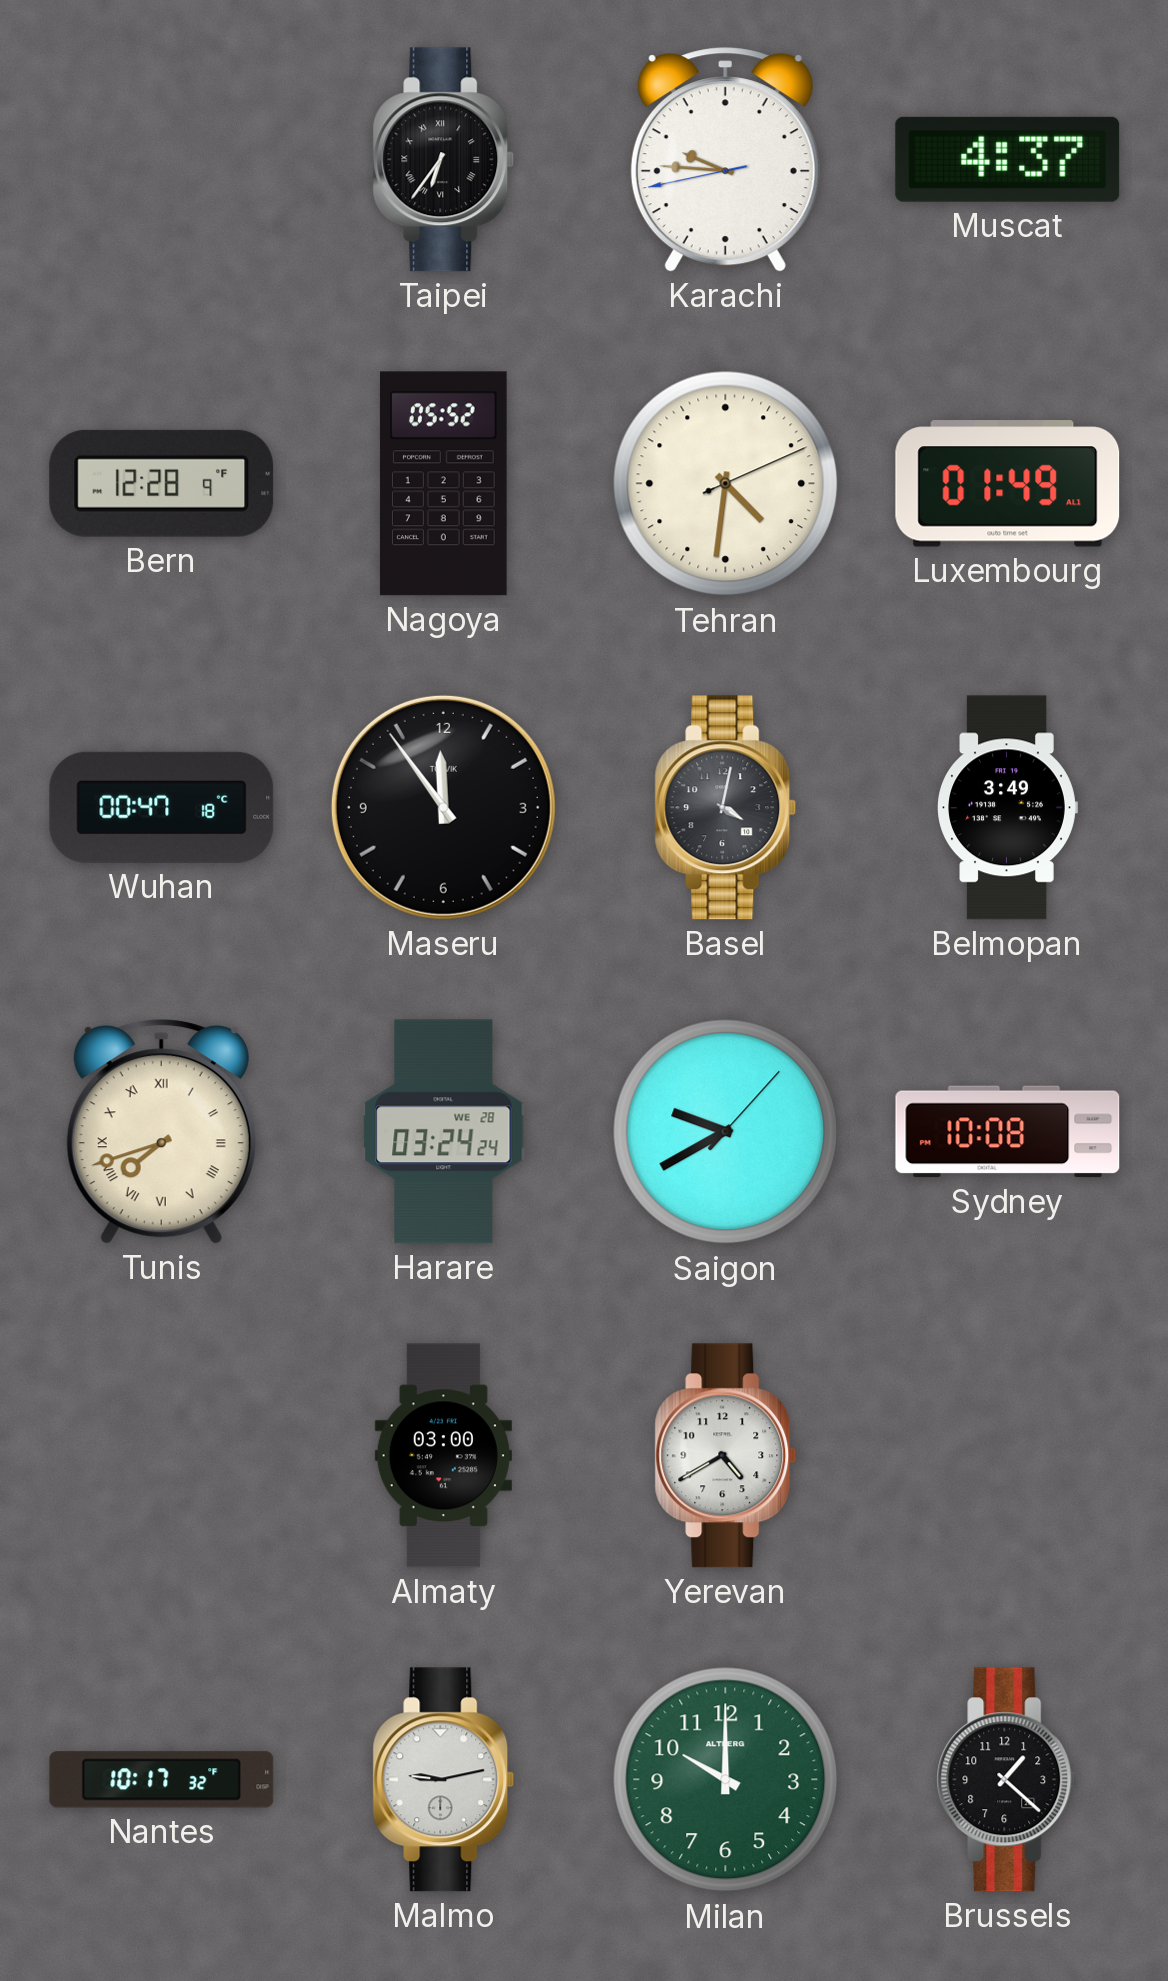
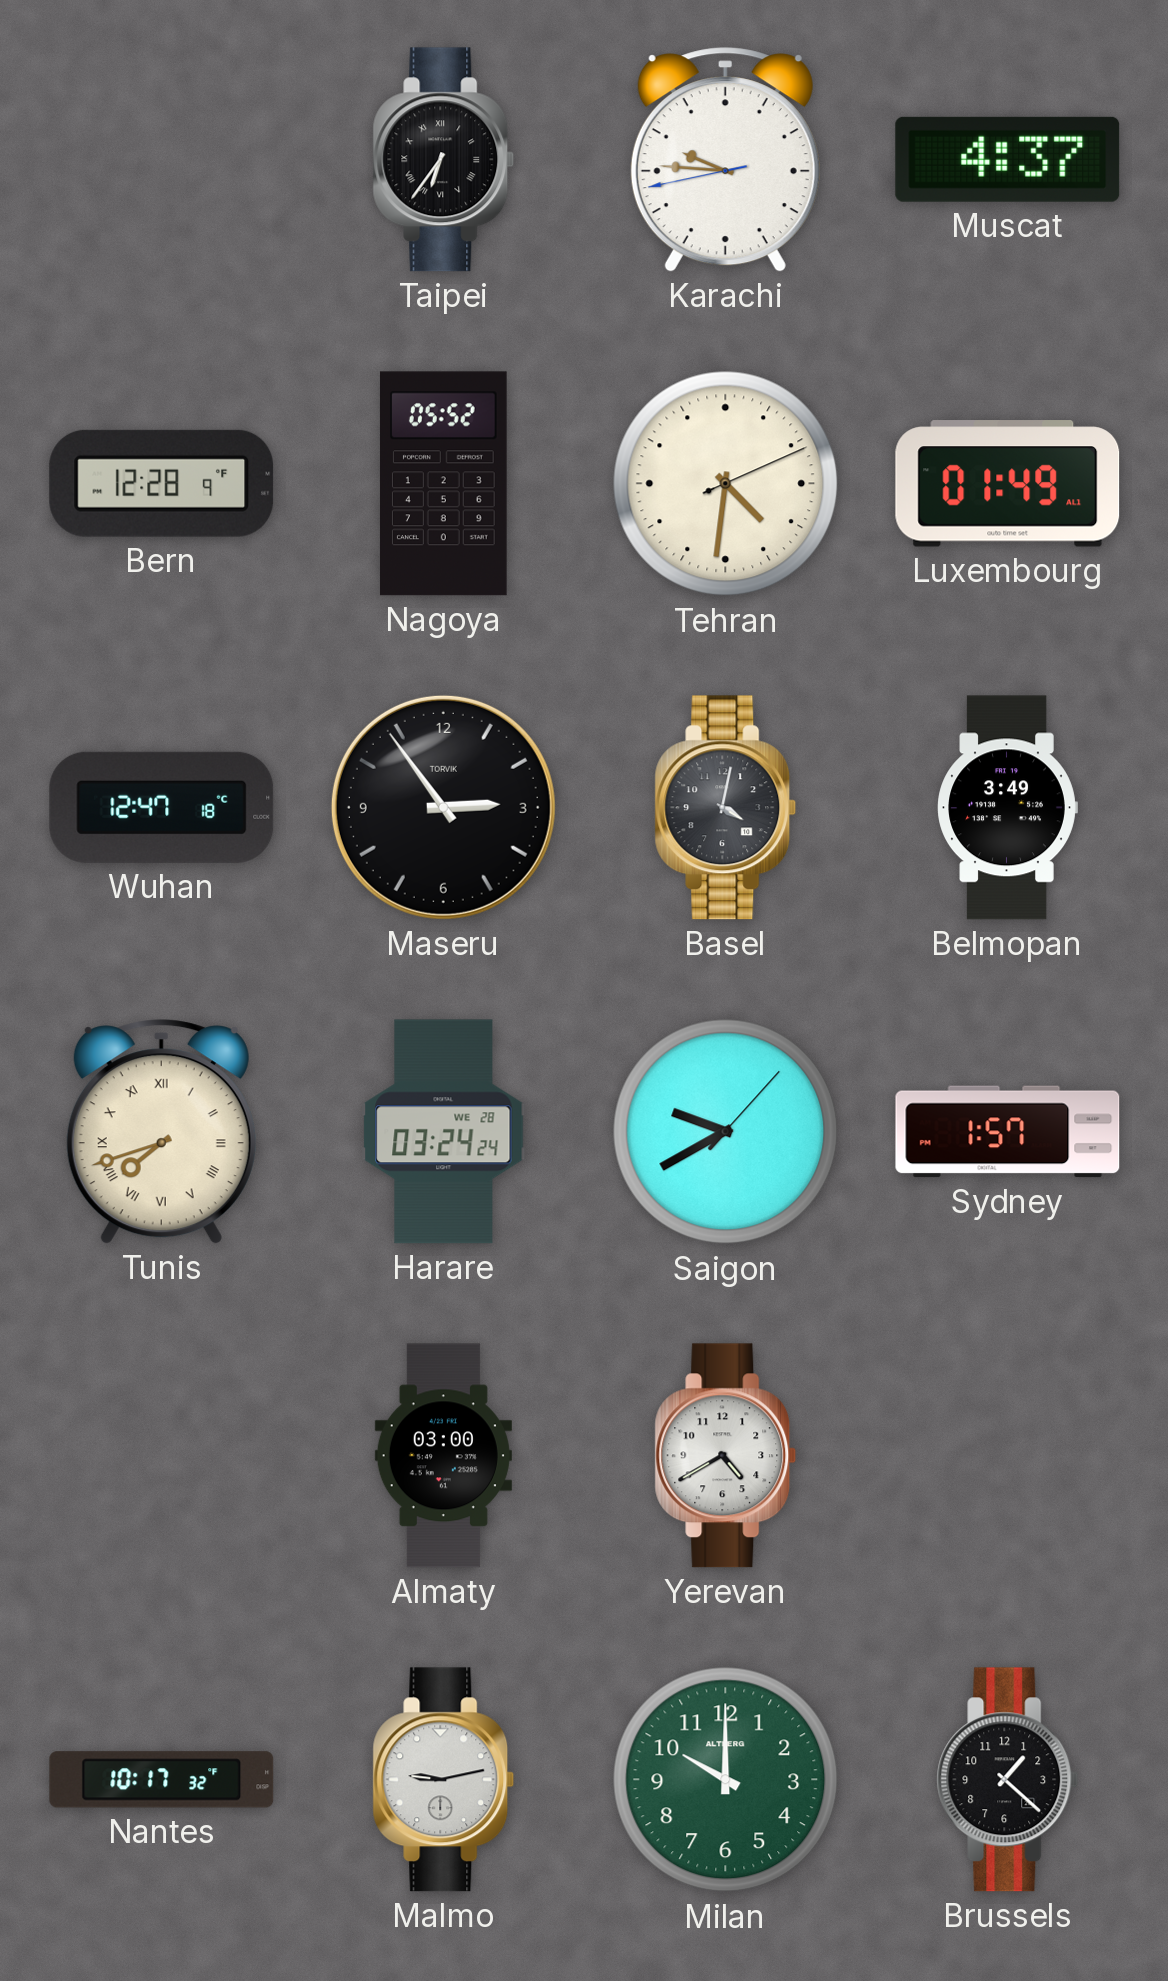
Wuhan: 00:47 -> 12:47 (162, 807)
Maseru: 11:54 -> 2:54 (443, 807)
Sydney: 10:08 -> 1:57 (1008, 1132)
